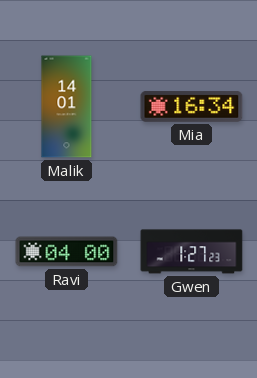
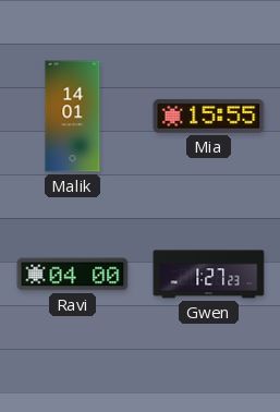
Mia: 16:34 -> 15:55 (209, 116)
